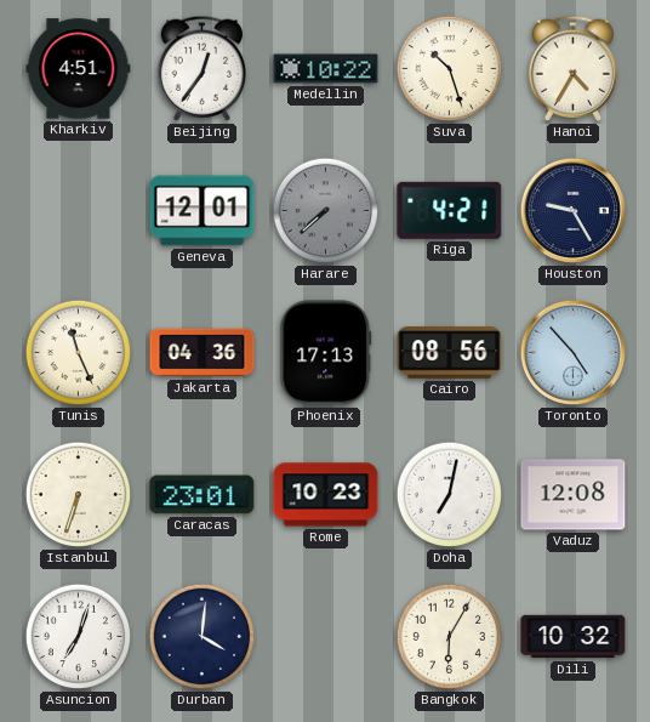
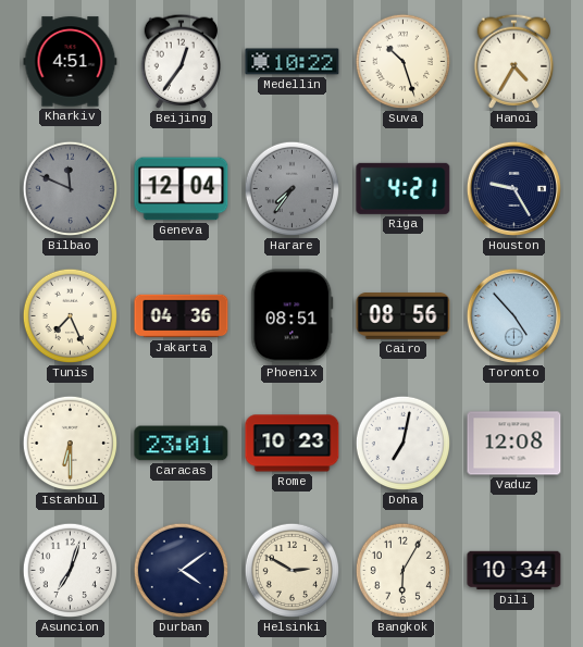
Bilbao: none -> 11:49 (71, 189)
Geneva: 12:01 -> 12:04 (182, 189)
Harare: 7:38 -> 7:36 (293, 189)
Tunis: 11:26 -> 7:26 (71, 316)
Phoenix: 17:13 -> 08:51 (293, 316)
Istanbul: 6:33 -> 6:30 (71, 444)
Durban: 4:01 -> 4:09 (182, 571)
Helsinki: none -> 2:50 (293, 571)
Dili: 10:32 -> 10:34 (514, 571)
